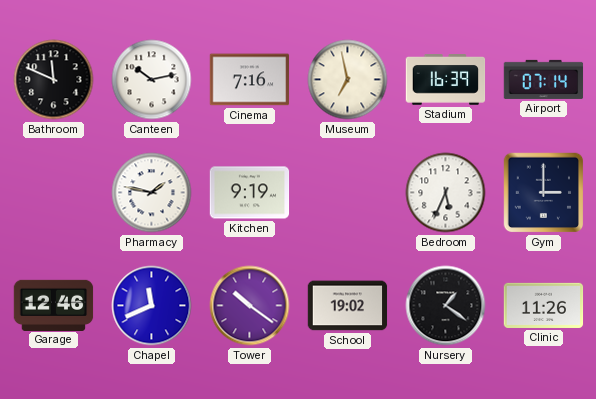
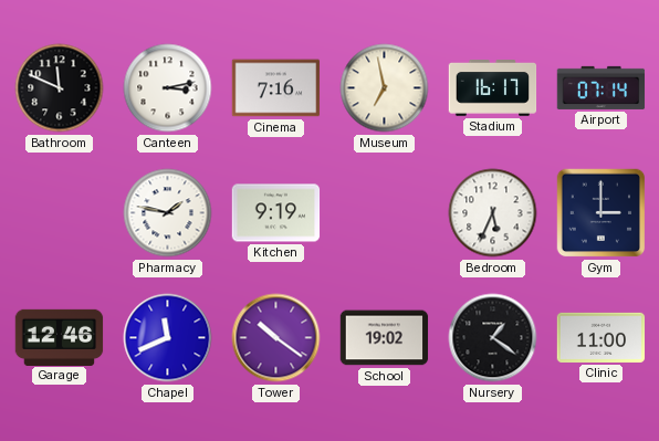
Canteen: 10:13 -> 3:13 (168, 88)
Stadium: 16:39 -> 16:17 (493, 88)
Clinic: 11:26 -> 11:00 (602, 337)
